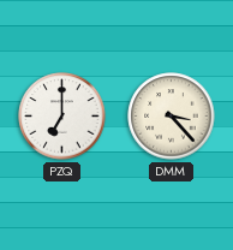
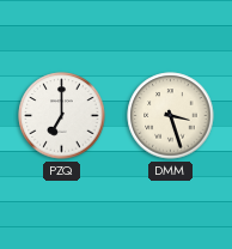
DMM: 3:23 -> 3:27 (171, 116)
